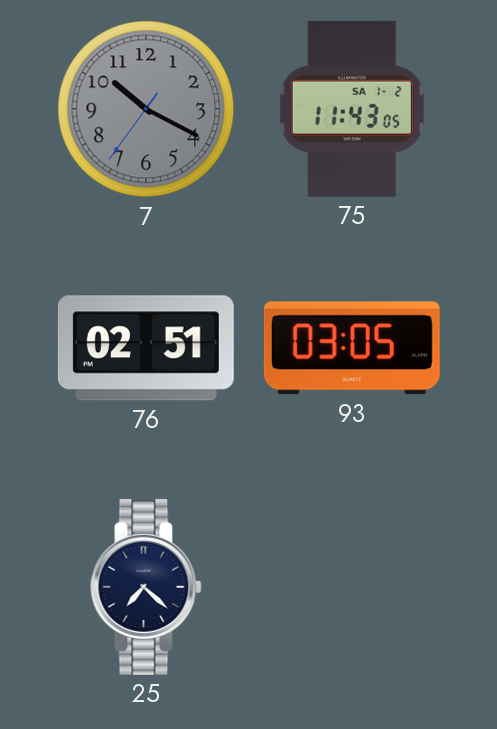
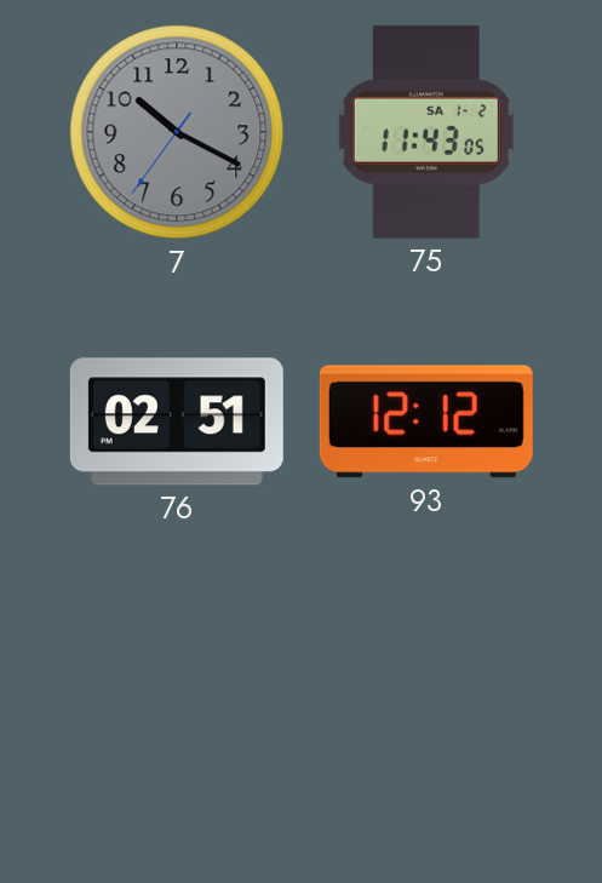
93: 03:05 -> 12:12 (426, 422)
25: 7:22 -> none (146, 587)
